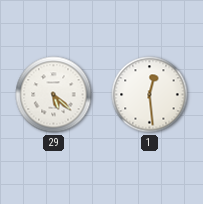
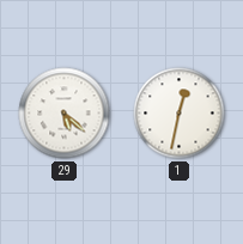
1: 12:29 -> 12:32 (180, 114)
